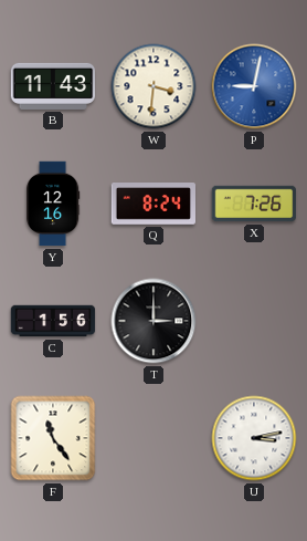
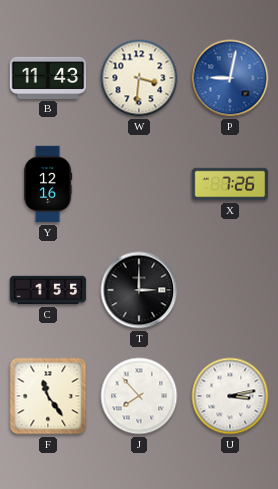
Q: 8:24 -> none (152, 205)
C: 1:56 -> 1:55 (48, 290)
J: none -> 7:53 (139, 396)
